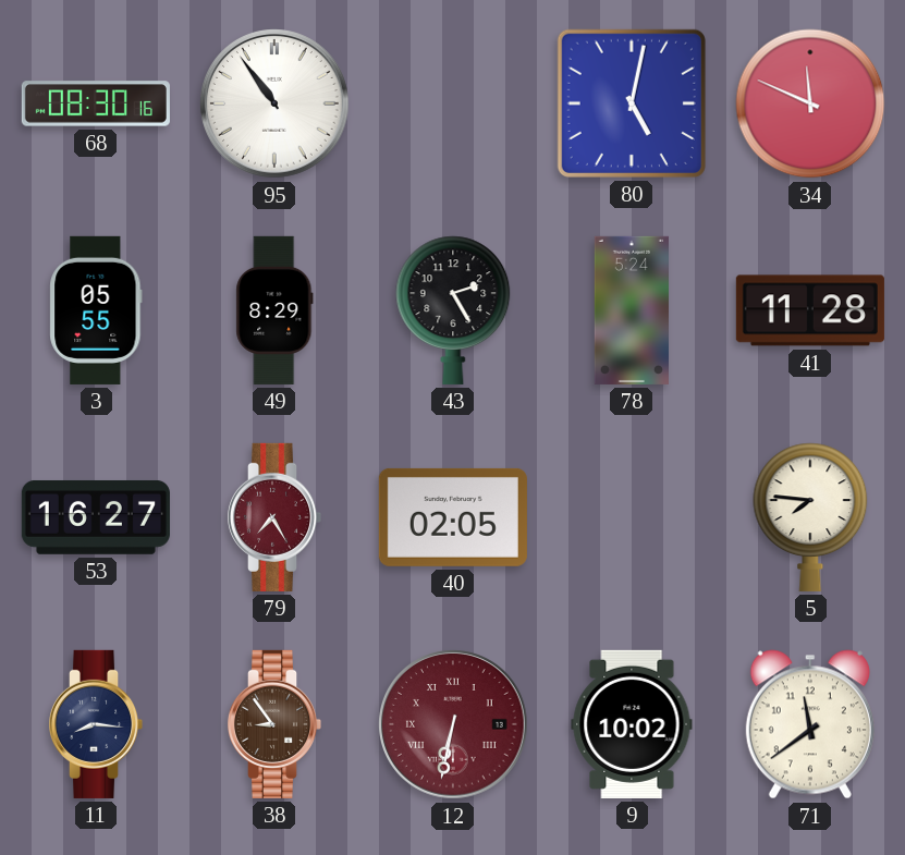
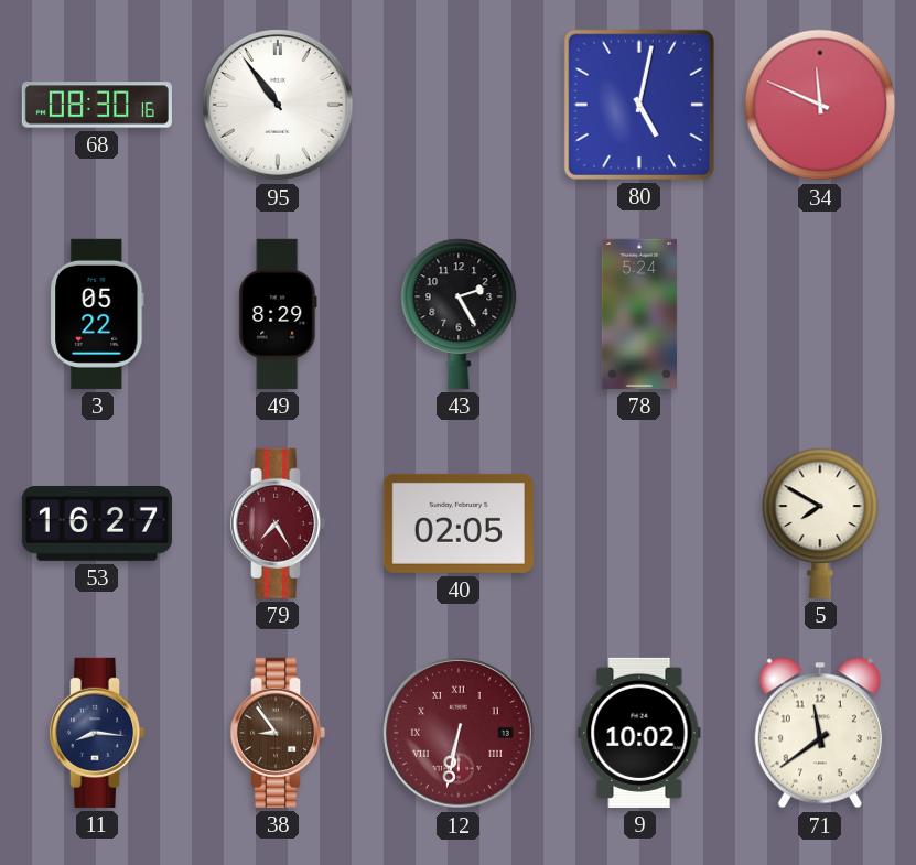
3: 05:55 -> 05:22 (97, 314)
41: 11:28 -> none (810, 310)
5: 7:46 -> 7:50 (820, 523)
